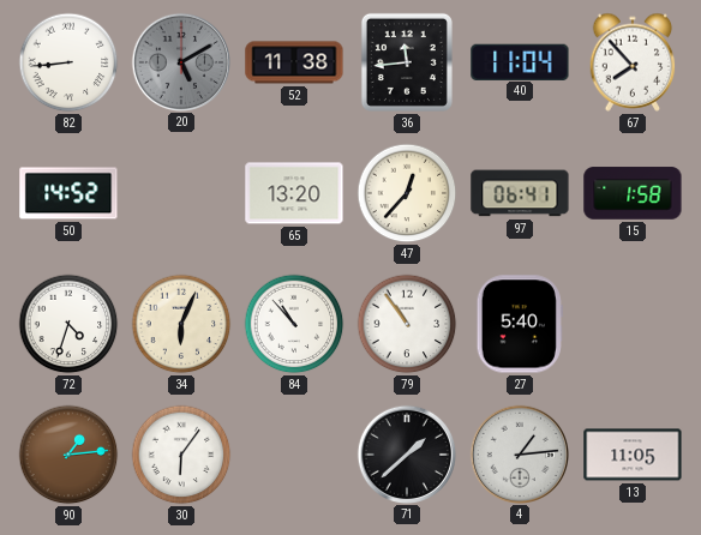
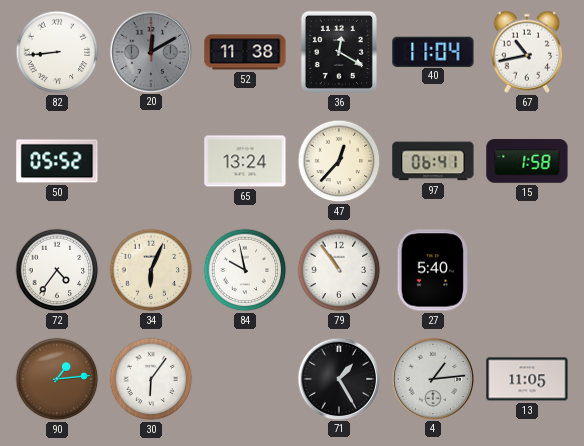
20: 5:10 -> 12:10 (150, 51)
36: 11:44 -> 12:20 (339, 52)
67: 7:53 -> 10:43 (527, 52)
50: 14:52 -> 05:52 (57, 161)
65: 13:20 -> 13:24 (245, 161)
72: 4:33 -> 4:36 (57, 270)
84: 10:53 -> 9:58 (245, 270)
71: 1:38 -> 1:25 (338, 378)
